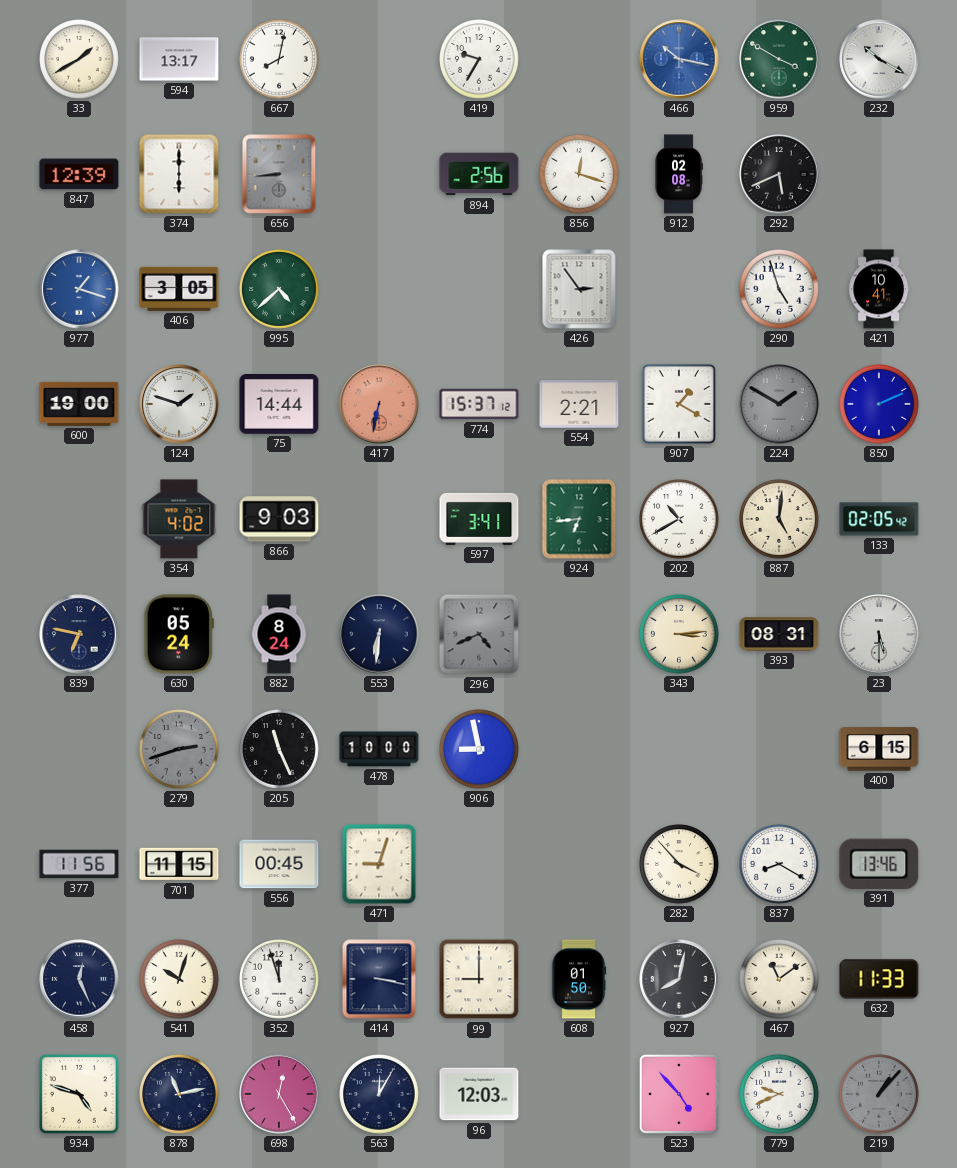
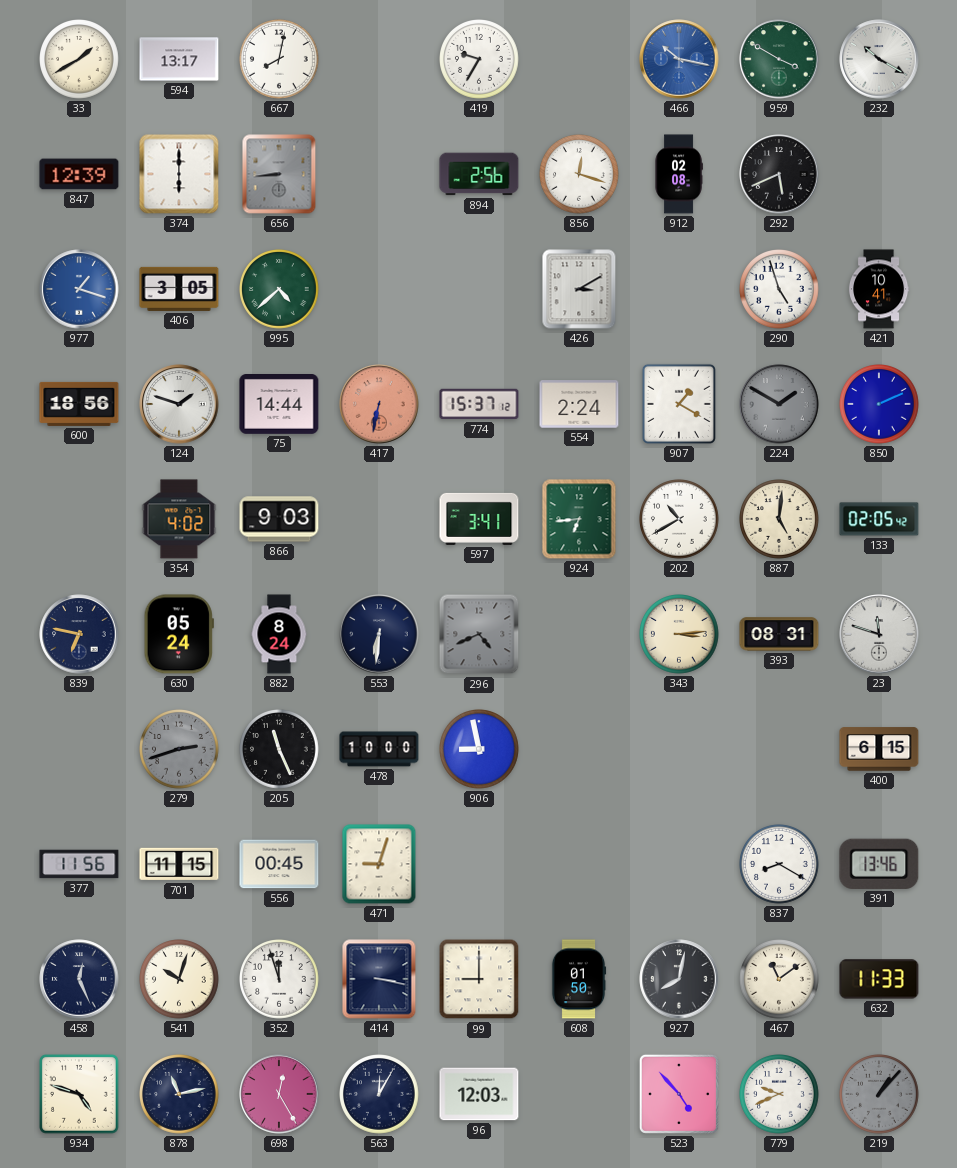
426: 2:54 -> 3:10 (579, 289)
600: 19:00 -> 18:56 (79, 404)
554: 2:21 -> 2:24 (579, 404)
23: 5:30 -> 11:48 (879, 634)
282: 3:53 -> none (680, 865)
